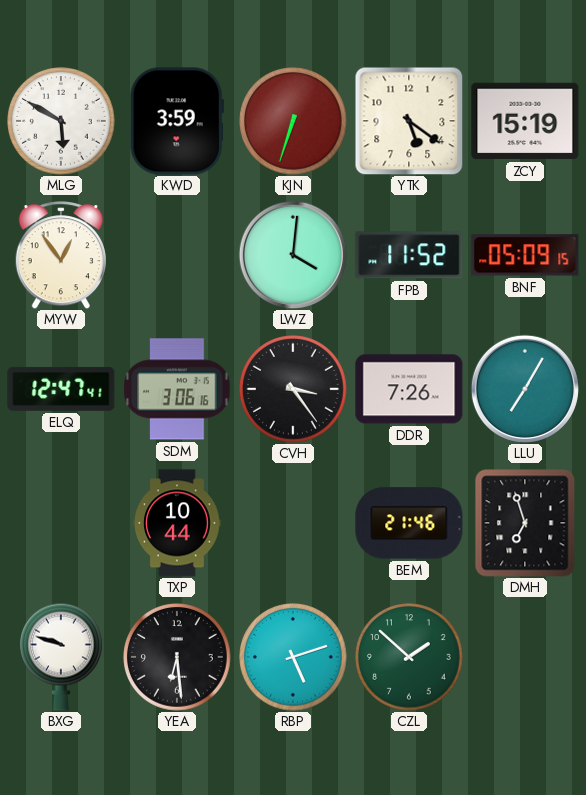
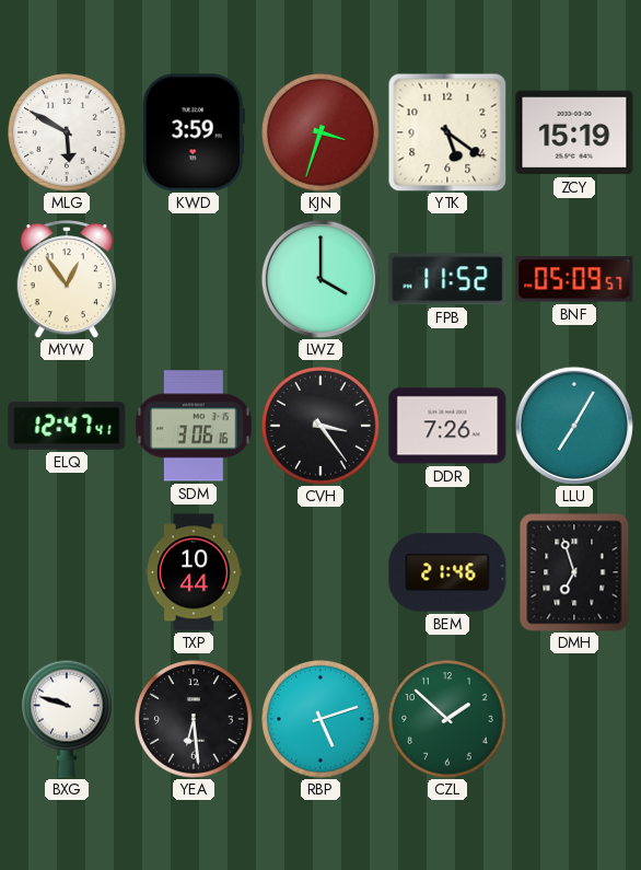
KJN: 6:33 -> 3:33 (320, 132)
LWZ: 4:01 -> 4:00 (320, 279)
BNF: 05:09:15 -> 05:09:57 (574, 279)
